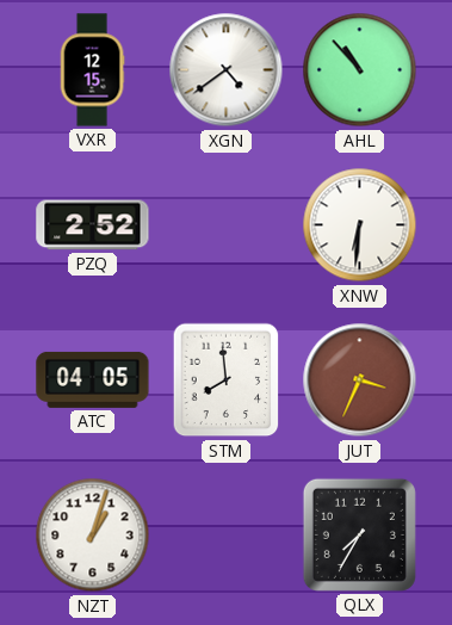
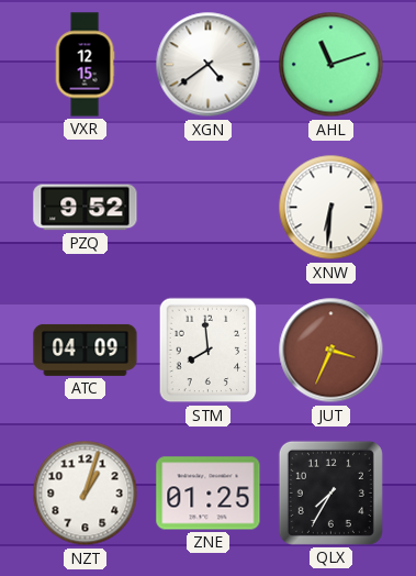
AHL: 10:53 -> 11:12 (331, 65)
PZQ: 2:52 -> 9:52 (86, 208)
ATC: 04:05 -> 04:09 (86, 350)
ZNE: none -> 01:25 (209, 494)
